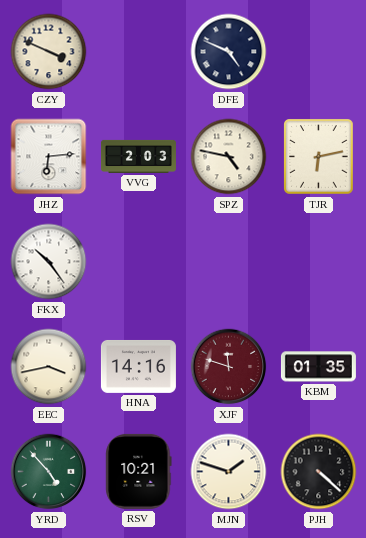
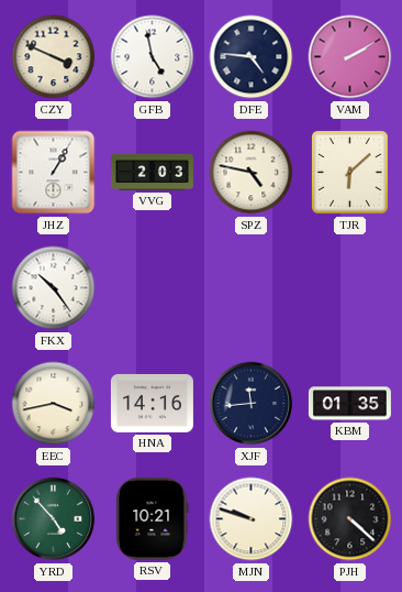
GFB: none -> 4:58 (153, 57)
DFE: 4:49 -> 4:46 (252, 57)
VAM: none -> 2:10 (350, 57)
JHZ: 6:14 -> 1:05 (54, 173)
TJR: 6:13 -> 6:08 (350, 173)
XJF: 11:48 -> 11:44 (252, 404)
XJF dial: burgundy -> navy (252, 404)
MJN: 1:48 -> 9:48 (252, 519)
